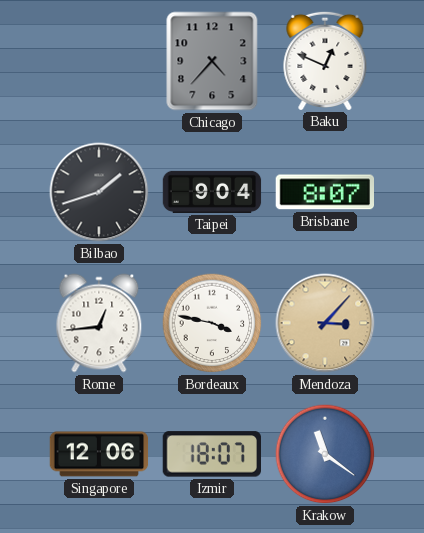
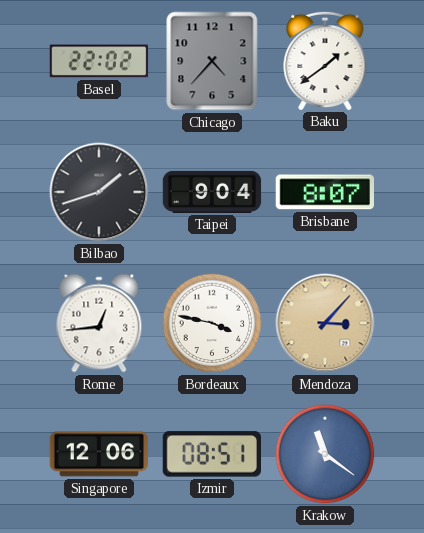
Basel: none -> 22:02 (99, 61)
Baku: 12:49 -> 1:39 (325, 60)
Izmir: 18:07 -> 08:51 (211, 454)
